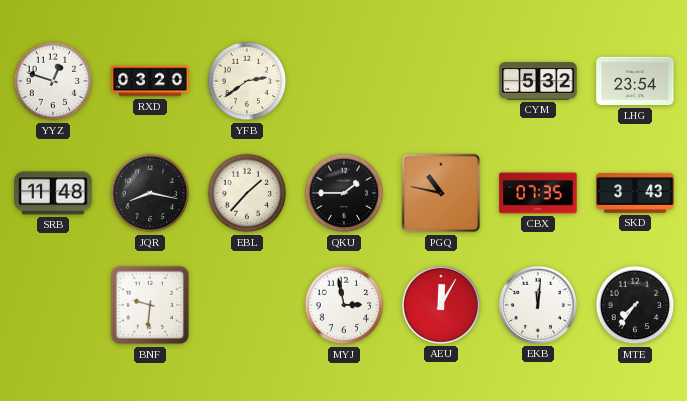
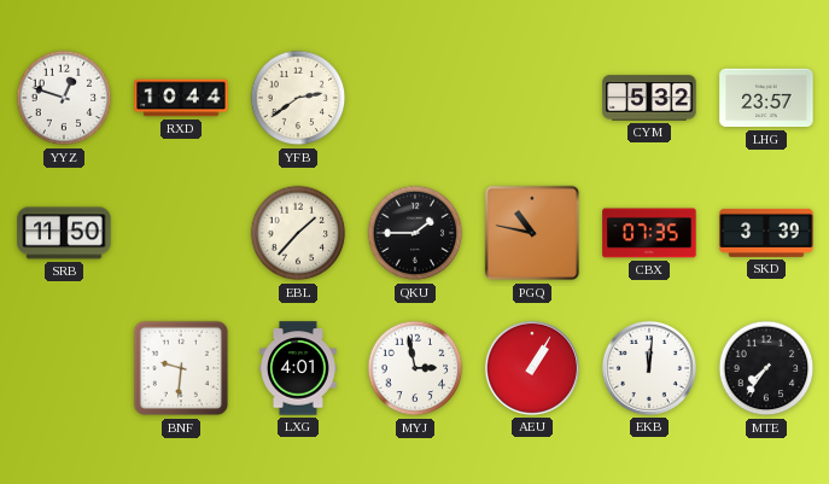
RXD: 03:20 -> 10:44 (181, 98)
LHG: 23:54 -> 23:57 (766, 98)
SRB: 11:48 -> 11:50 (64, 233)
JQR: 8:17 -> none (150, 193)
SKD: 3:43 -> 3:39 (766, 233)
LXG: none -> 4:01 (298, 368)
AEU: 12:05 -> 1:05 (532, 368)
